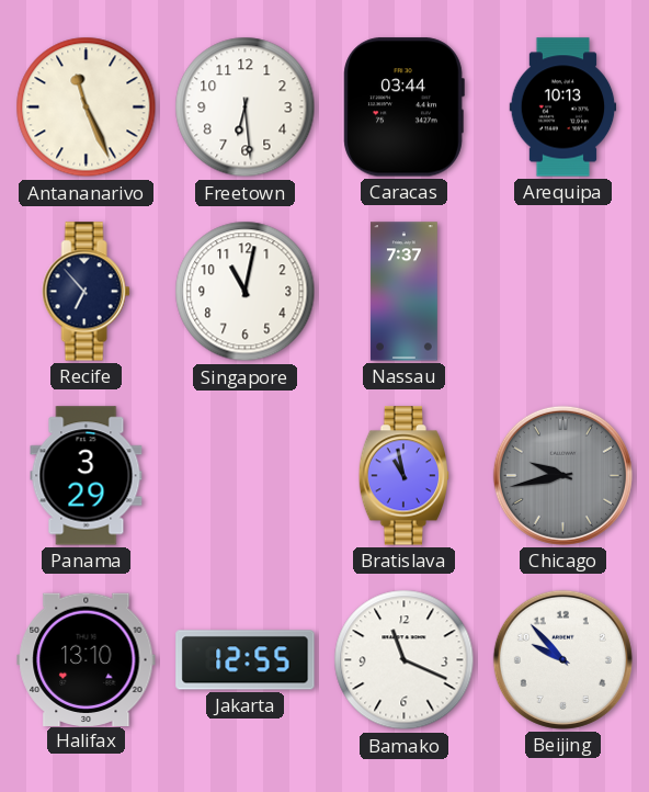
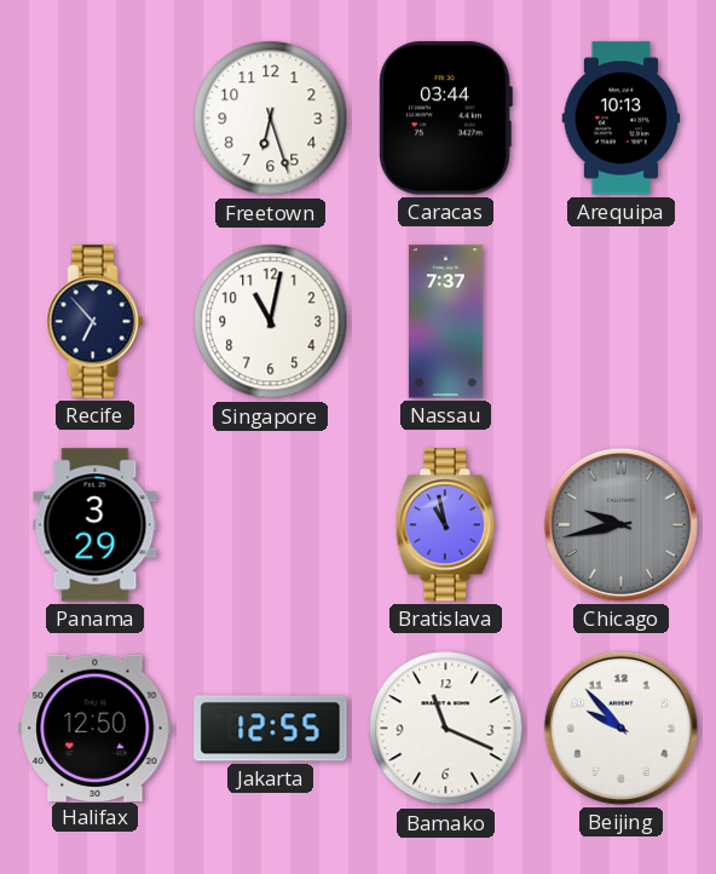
Antananarivo: 11:26 -> none (87, 108)
Freetown: 6:29 -> 6:27 (271, 119)
Halifax: 13:10 -> 12:50 (96, 728)
